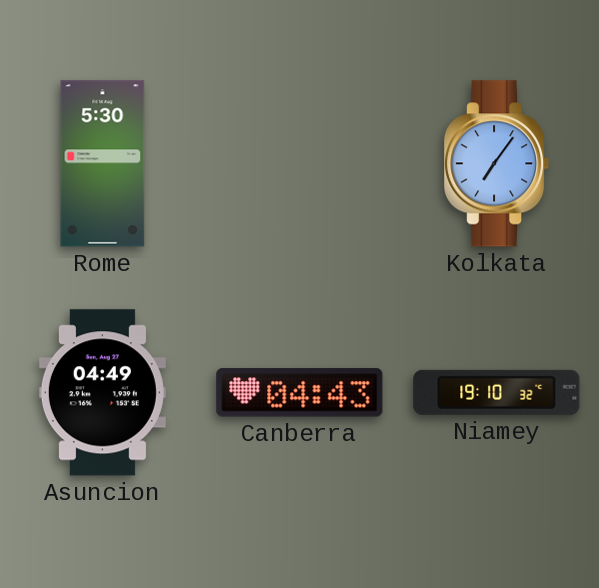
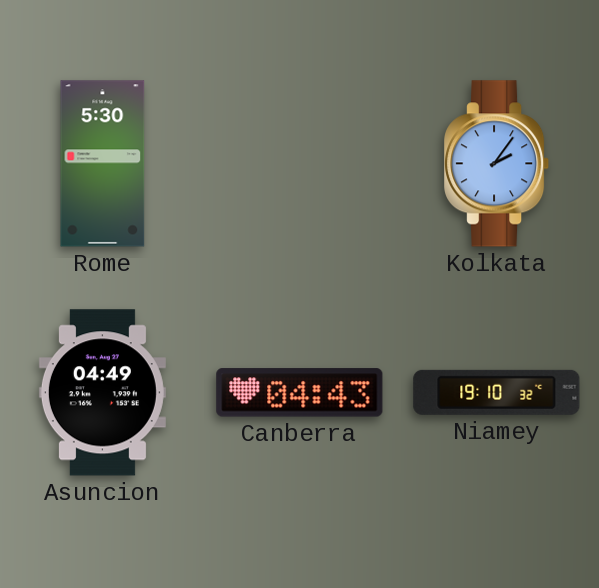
Kolkata: 7:06 -> 2:06 (498, 164)
